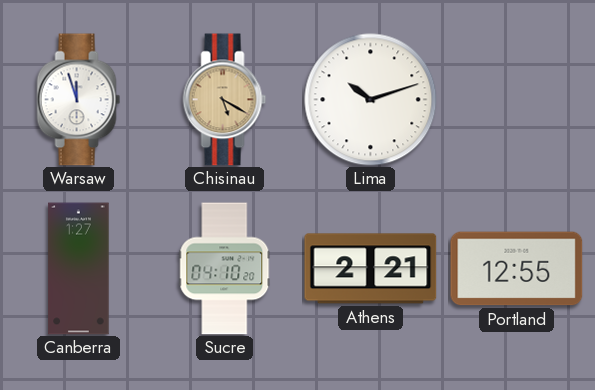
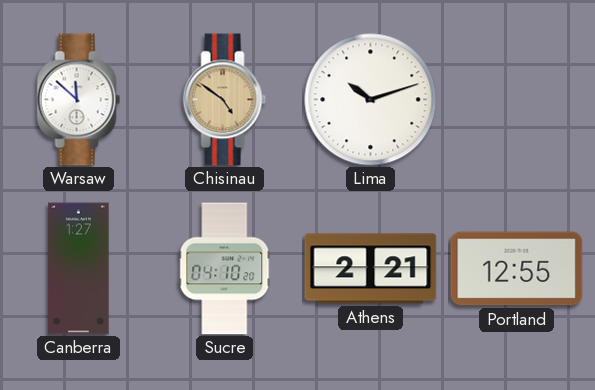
Warsaw: 11:57 -> 11:52 (79, 100)
Chisinau: 5:20 -> 4:51 (225, 100)
